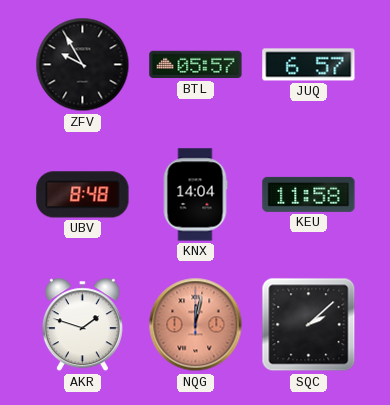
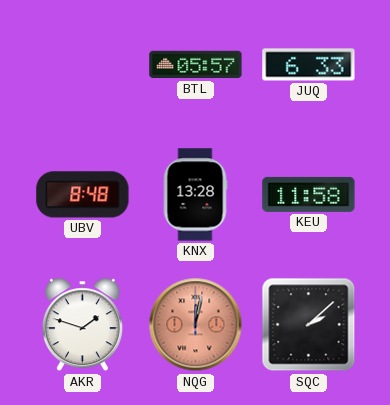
ZFV: 9:55 -> none (83, 65)
JUQ: 6:57 -> 6:33 (309, 65)
KNX: 14:04 -> 13:28 (195, 195)
